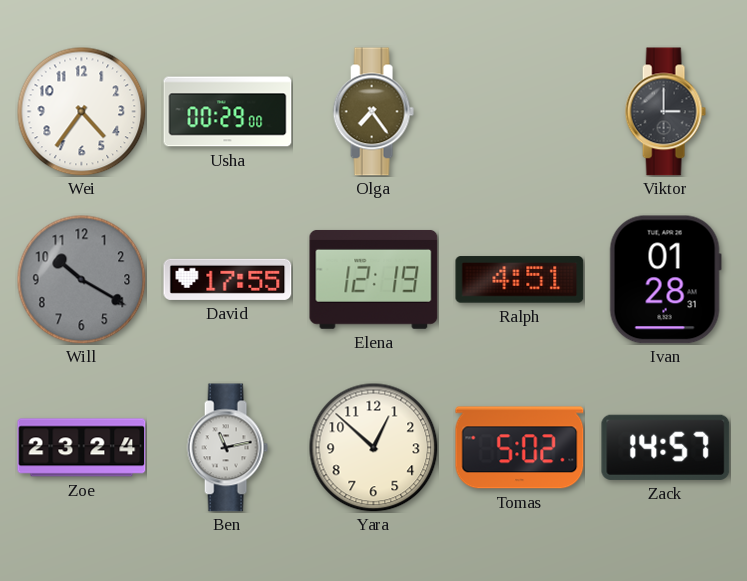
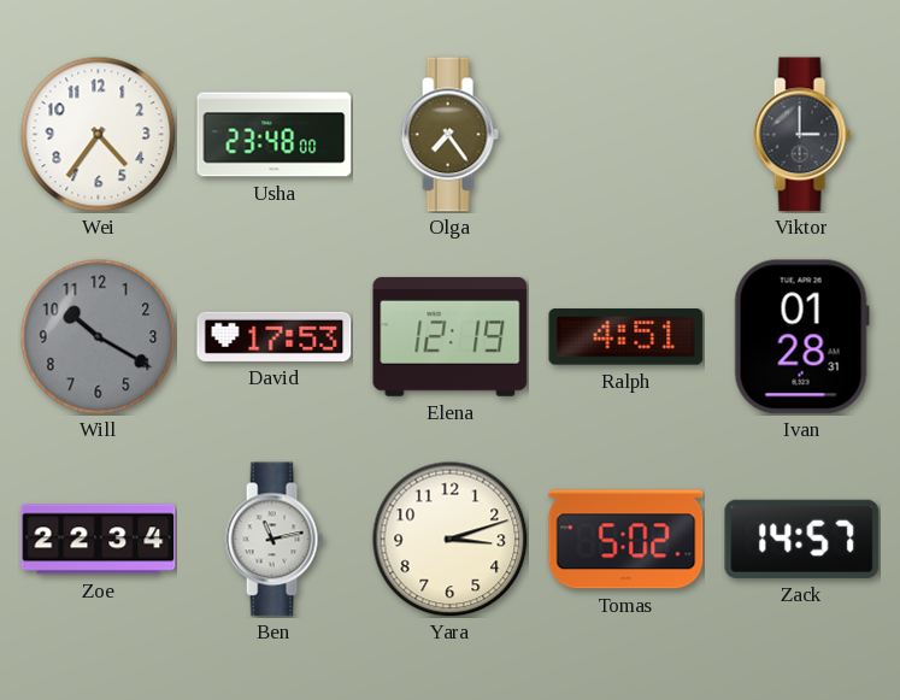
Usha: 00:29 -> 23:48 (275, 135)
David: 17:55 -> 17:53 (275, 336)
Zoe: 23:24 -> 22:34 (99, 540)
Yara: 12:52 -> 3:12 (449, 539)
